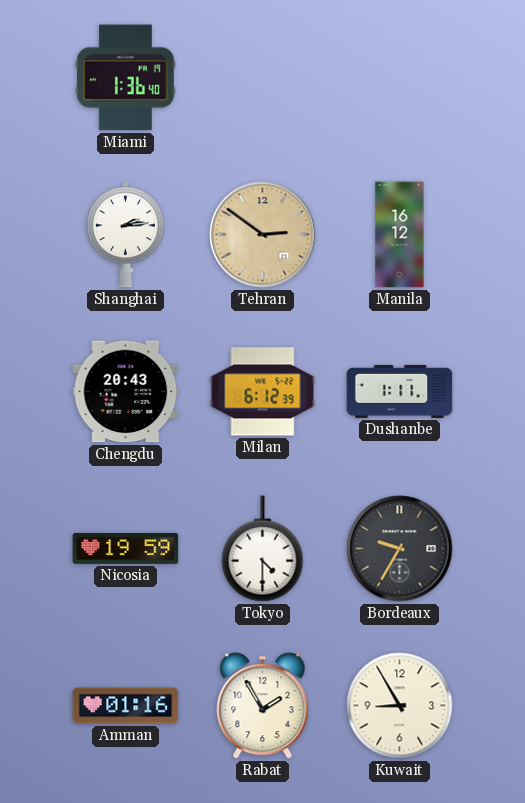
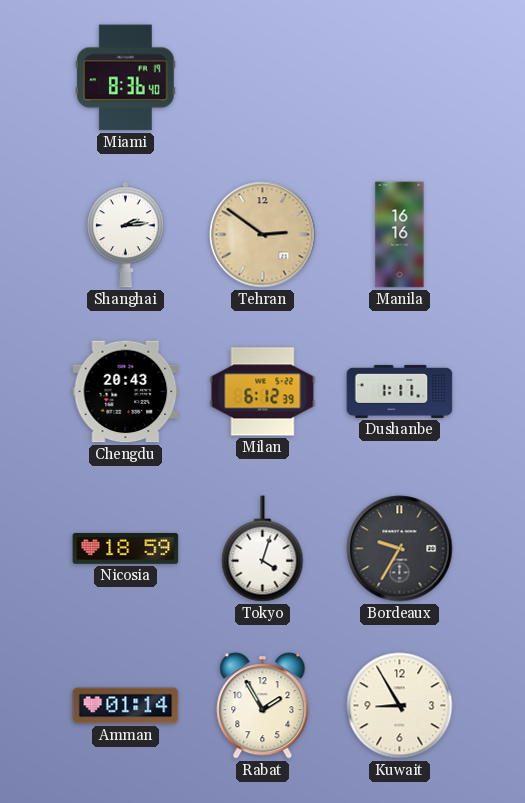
Miami: 1:36 -> 8:36 (126, 78)
Manila: 16:12 -> 16:16 (400, 235)
Nicosia: 19:59 -> 18:59 (126, 548)
Tokyo: 4:30 -> 4:03 (263, 549)
Amman: 01:16 -> 01:14 (126, 706)
